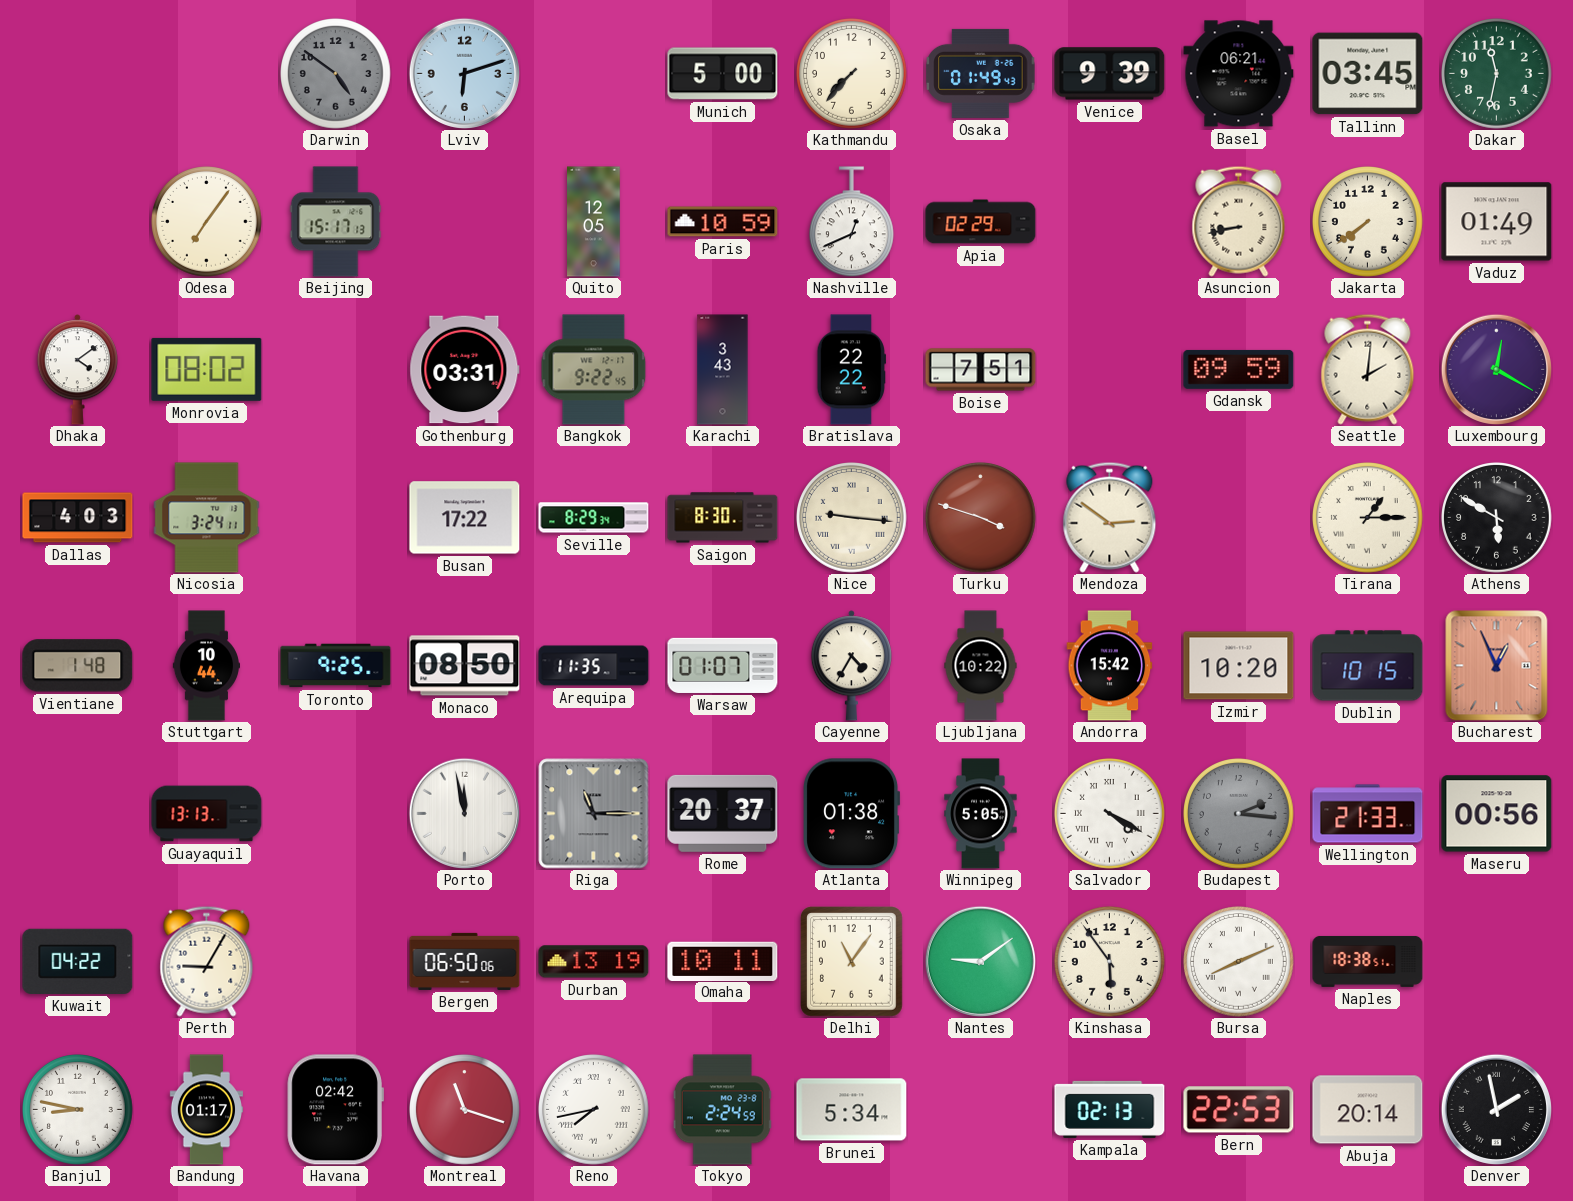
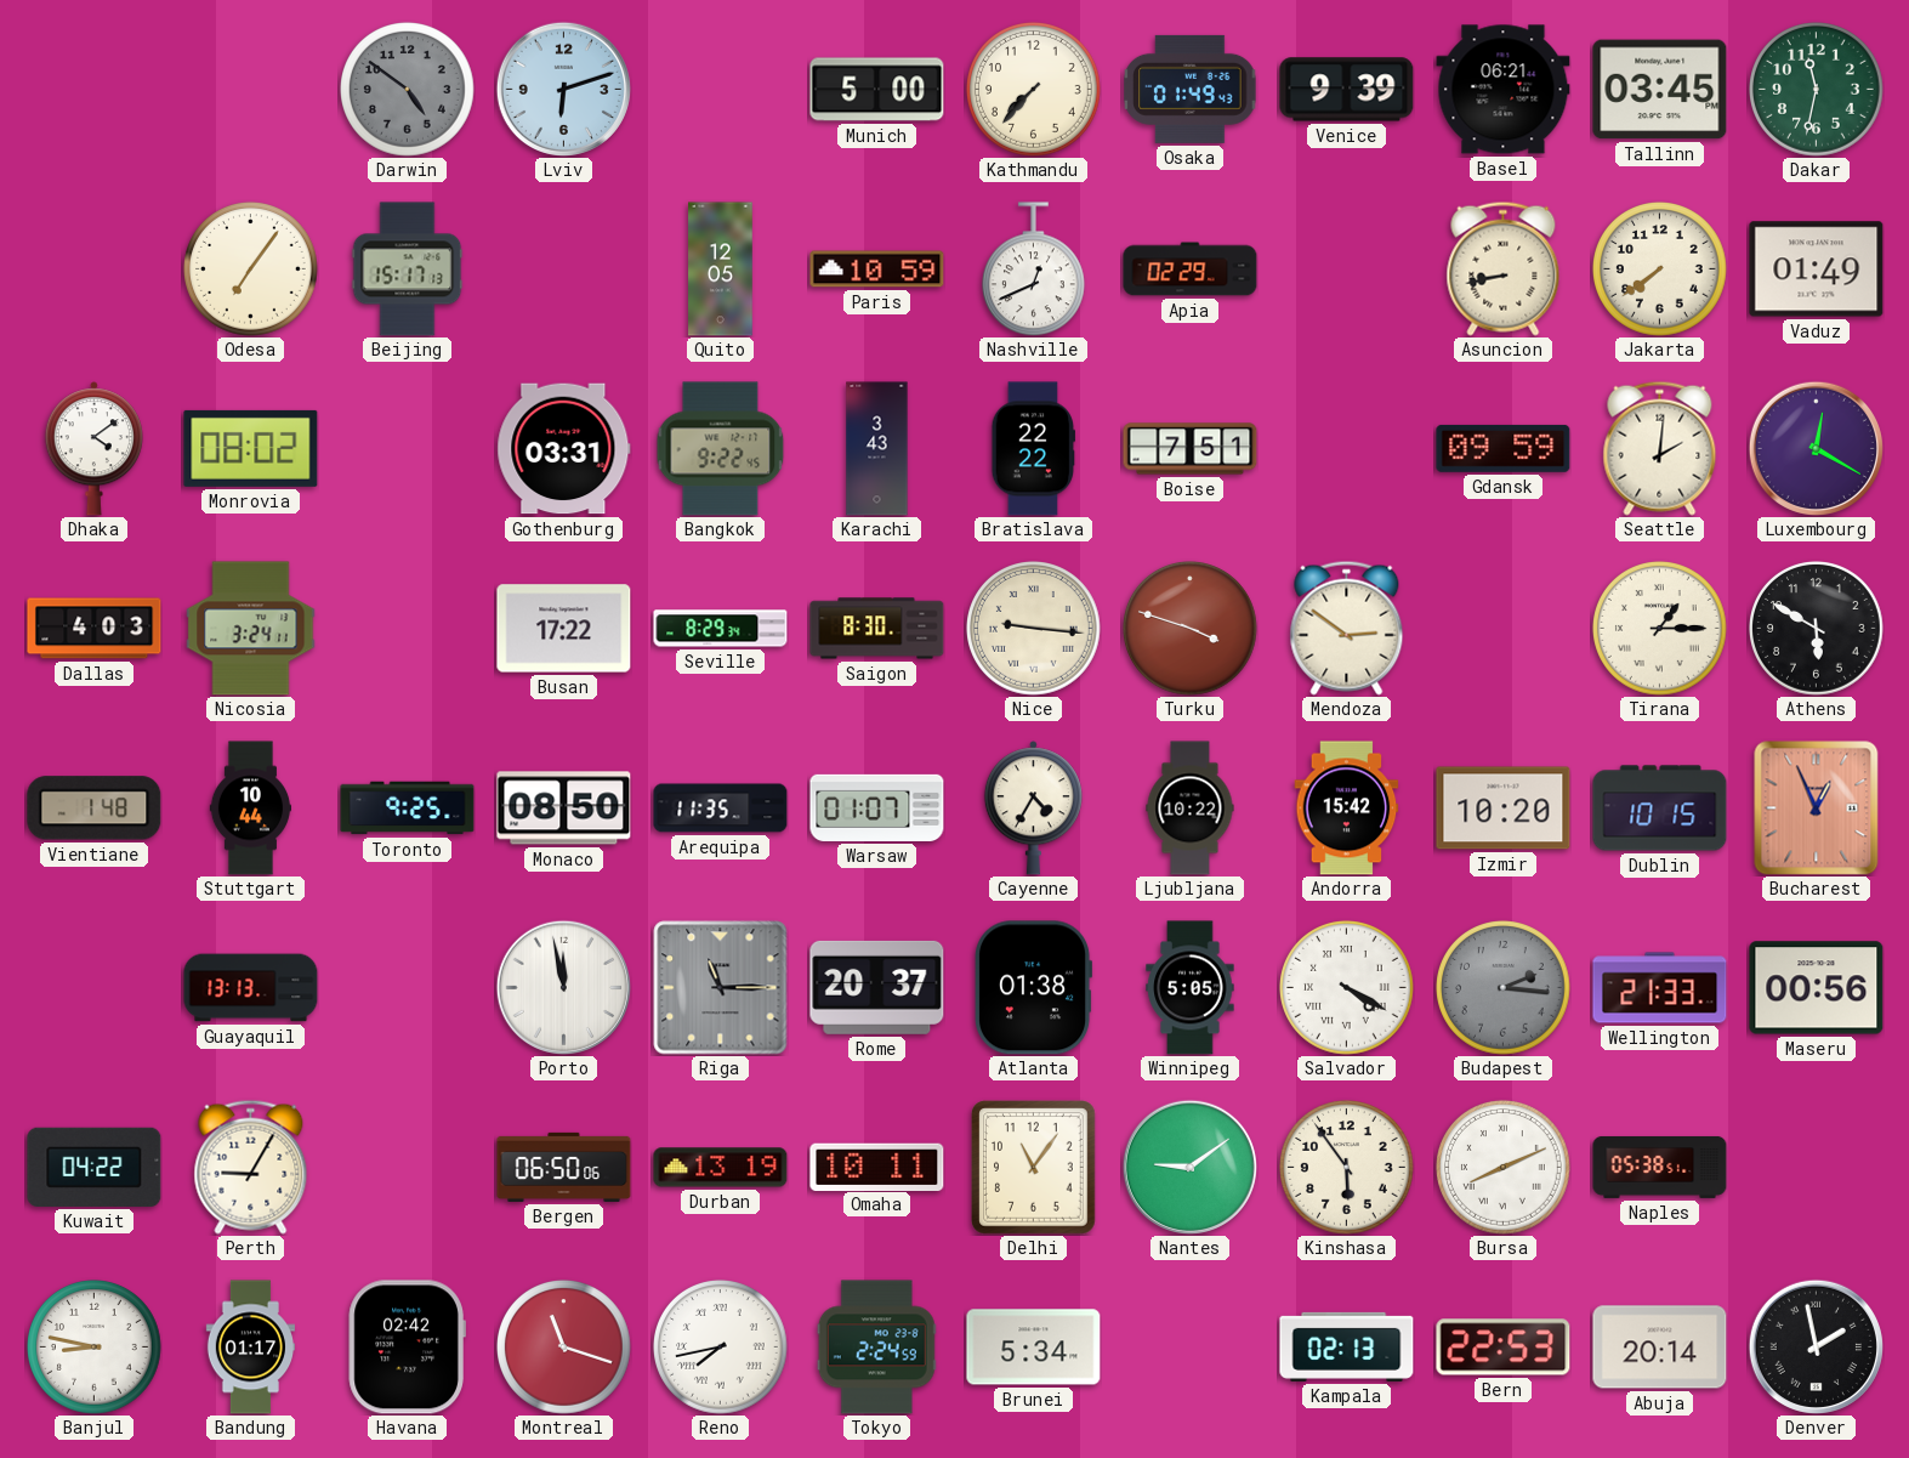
Naples: 18:38 -> 05:38 (1660, 1167)
